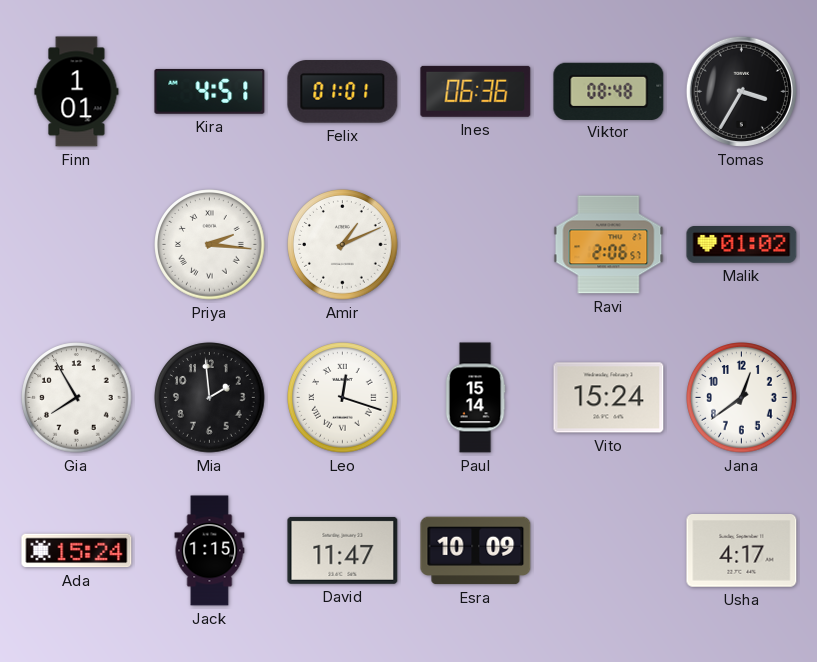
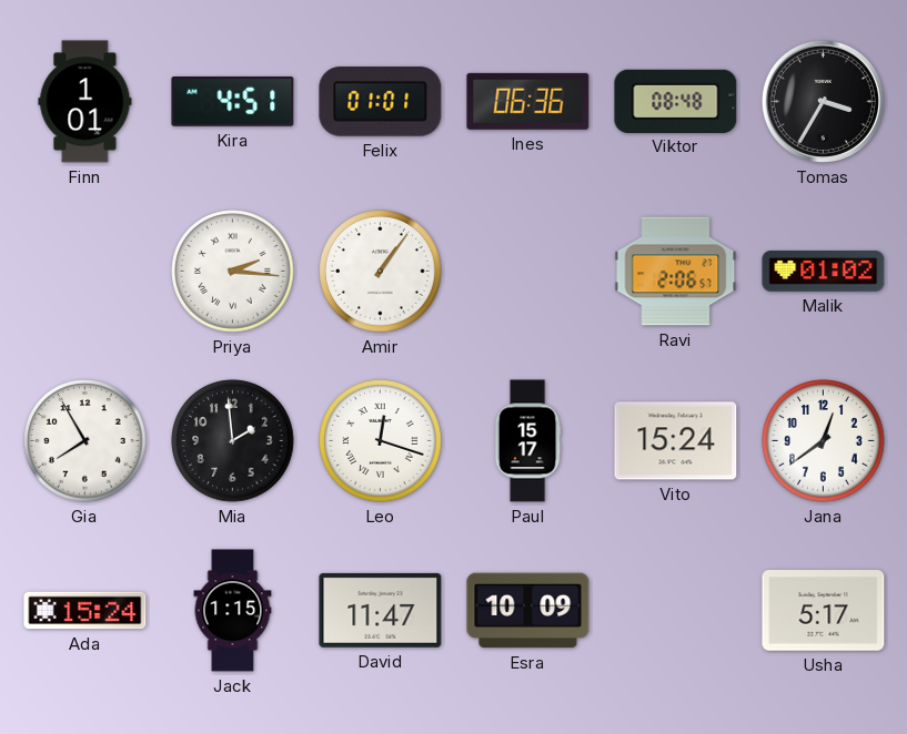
Amir: 1:11 -> 1:06 (381, 272)
Paul: 15:14 -> 15:17 (527, 441)
Usha: 4:17 -> 5:17 (824, 611)
